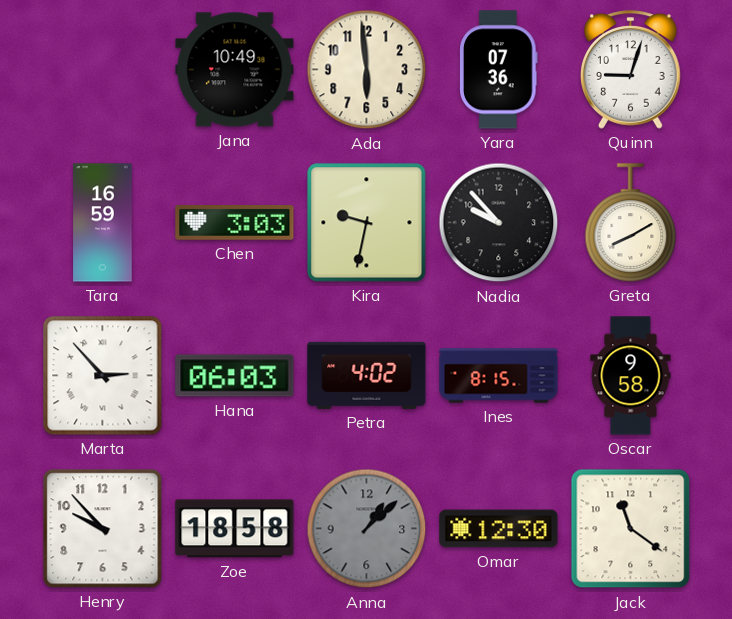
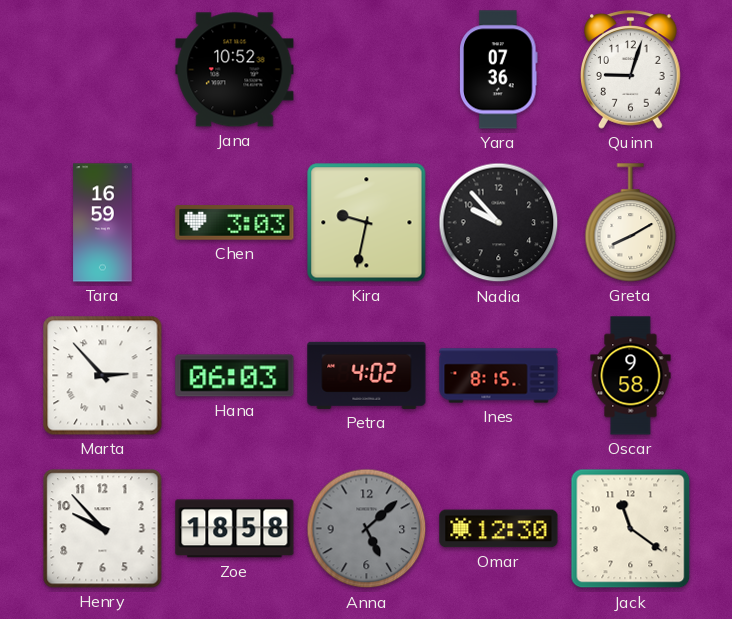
Jana: 10:49 -> 10:52 (235, 70)
Ada: 5:59 -> none (367, 70)
Anna: 1:08 -> 5:08 (367, 529)
